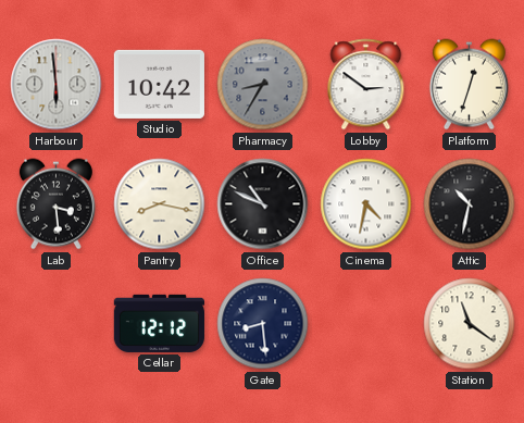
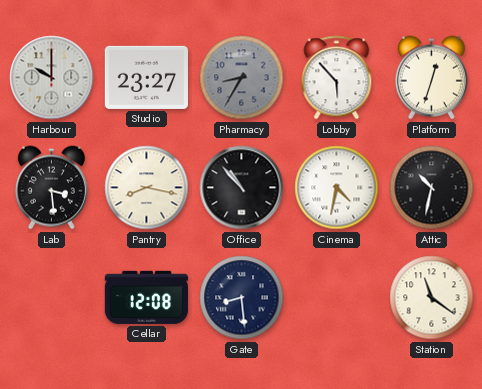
Harbour: 5:59 -> 10:00 (52, 78)
Studio: 10:42 -> 23:27 (146, 77)
Lobby: 2:51 -> 5:53 (337, 78)
Office: 10:49 -> 10:53 (242, 188)
Cellar: 12:12 -> 12:08 (146, 297)
